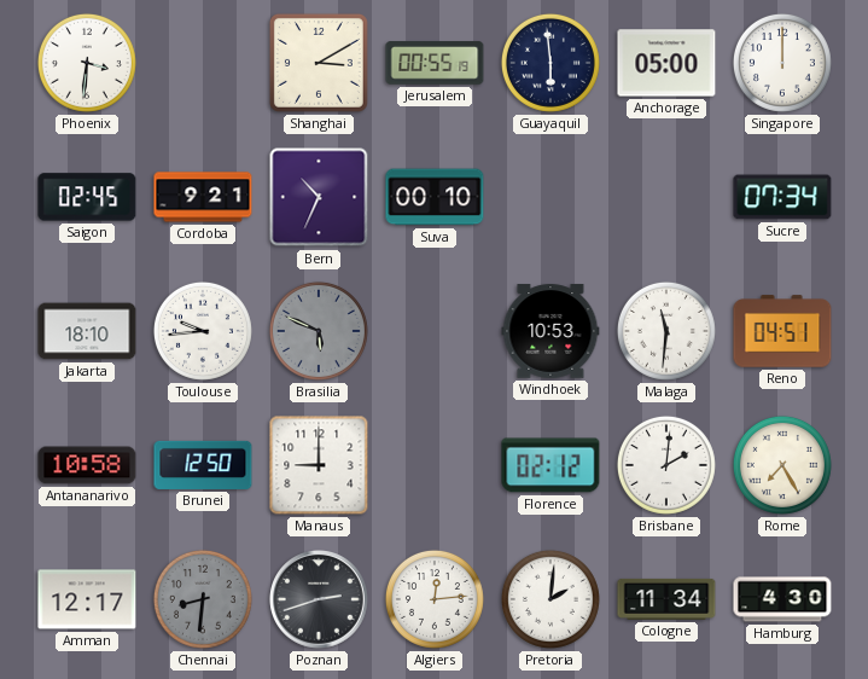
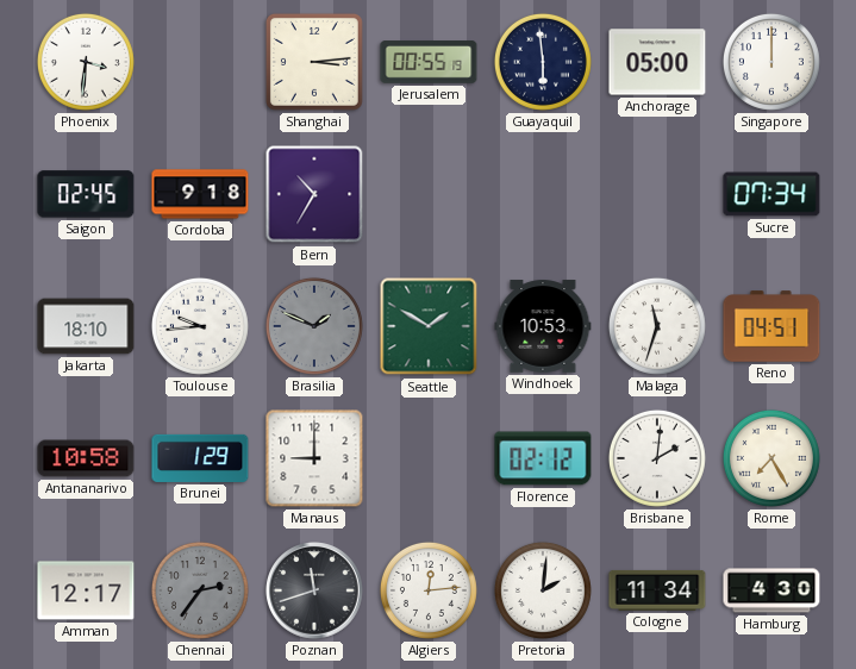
Shanghai: 3:10 -> 3:14 (314, 62)
Cordoba: 9:21 -> 9:18 (200, 194)
Bern: 10:34 -> 10:35 (314, 194)
Suva: 00:10 -> none (435, 197)
Brasilia: 5:49 -> 1:49 (314, 326)
Seattle: none -> 1:50 (429, 326)
Malaga: 11:31 -> 11:33 (657, 326)
Brunei: 12:50 -> 1:29 (200, 458)
Chennai: 8:31 -> 2:36 (200, 590)
Poznan: 2:42 -> 11:42 (314, 590)
